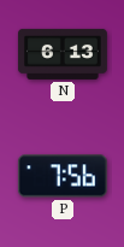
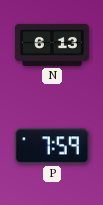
P: 7:56 -> 7:59 (52, 146)
